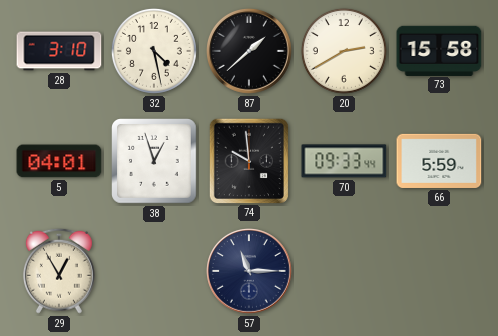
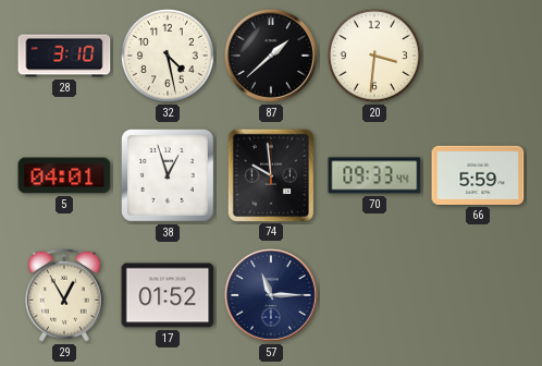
20: 2:40 -> 3:31 (374, 56)
73: 15:58 -> none (439, 50)
17: none -> 01:52 (168, 295)
